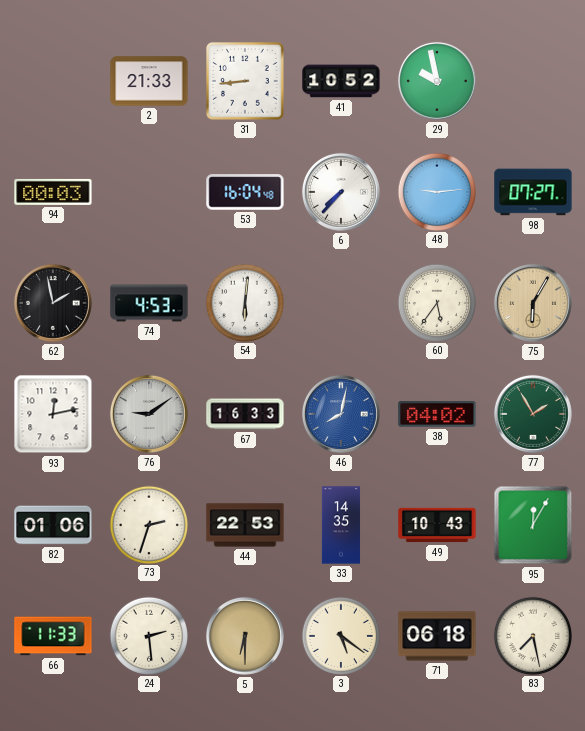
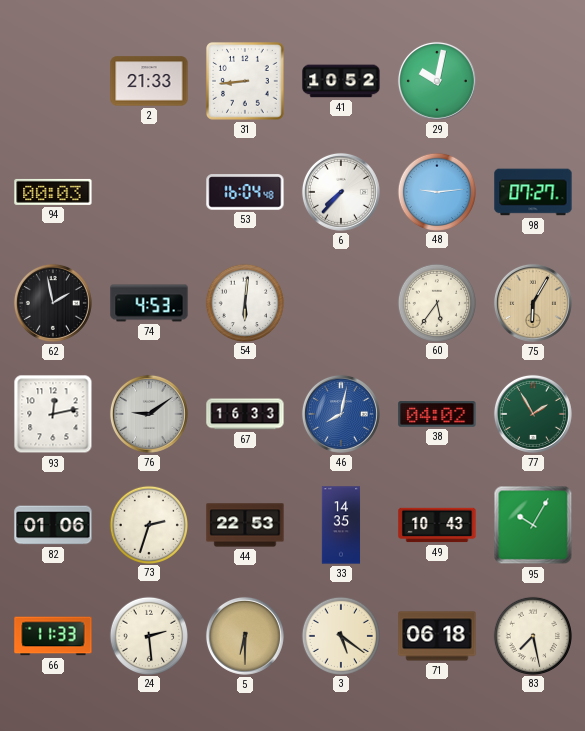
29: 9:58 -> 10:02 (437, 81)
95: 12:05 -> 10:05 (533, 525)
